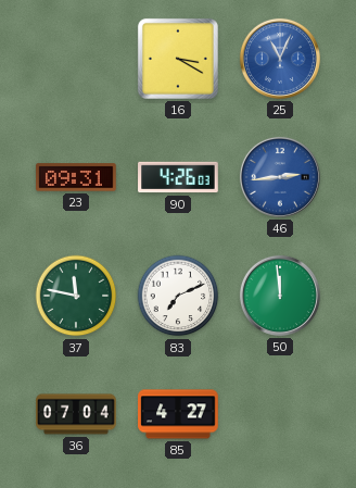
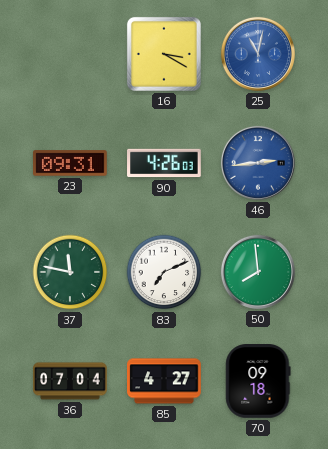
25: 11:04 -> 11:02 (258, 54)
50: 11:59 -> 7:59 (258, 272)
70: none -> 09:18 (258, 382)
